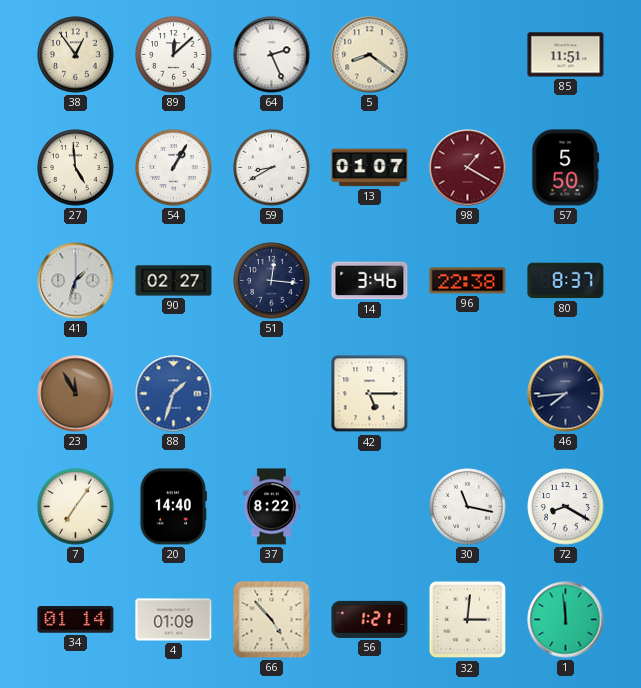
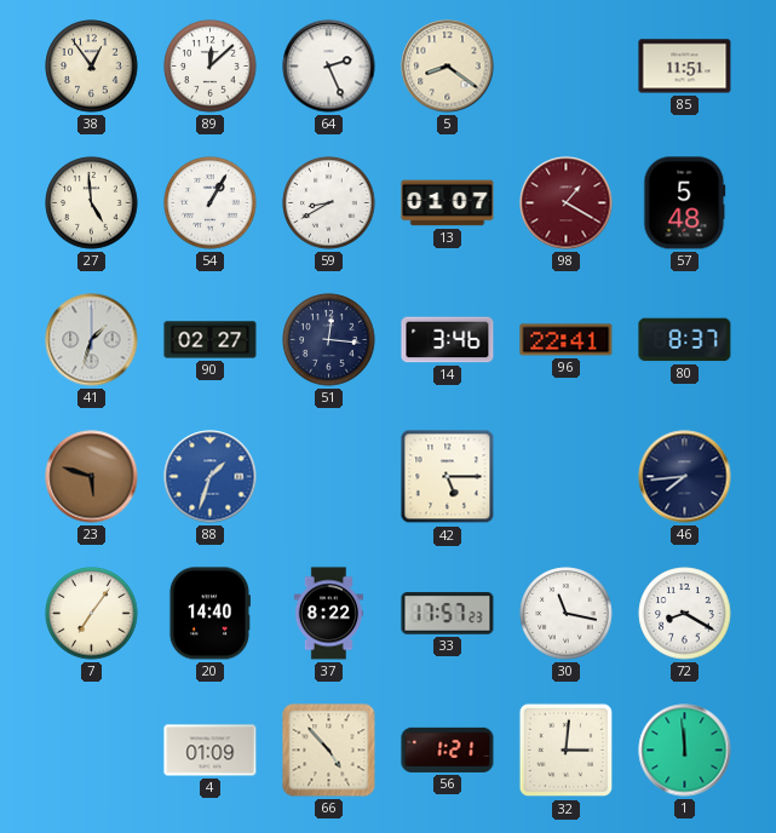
57: 5:50 -> 5:48 (685, 203)
96: 22:38 -> 22:41 (567, 340)
23: 11:55 -> 5:48 (92, 477)
33: none -> 17:57 (448, 614)
34: 01:14 -> none (76, 620)
